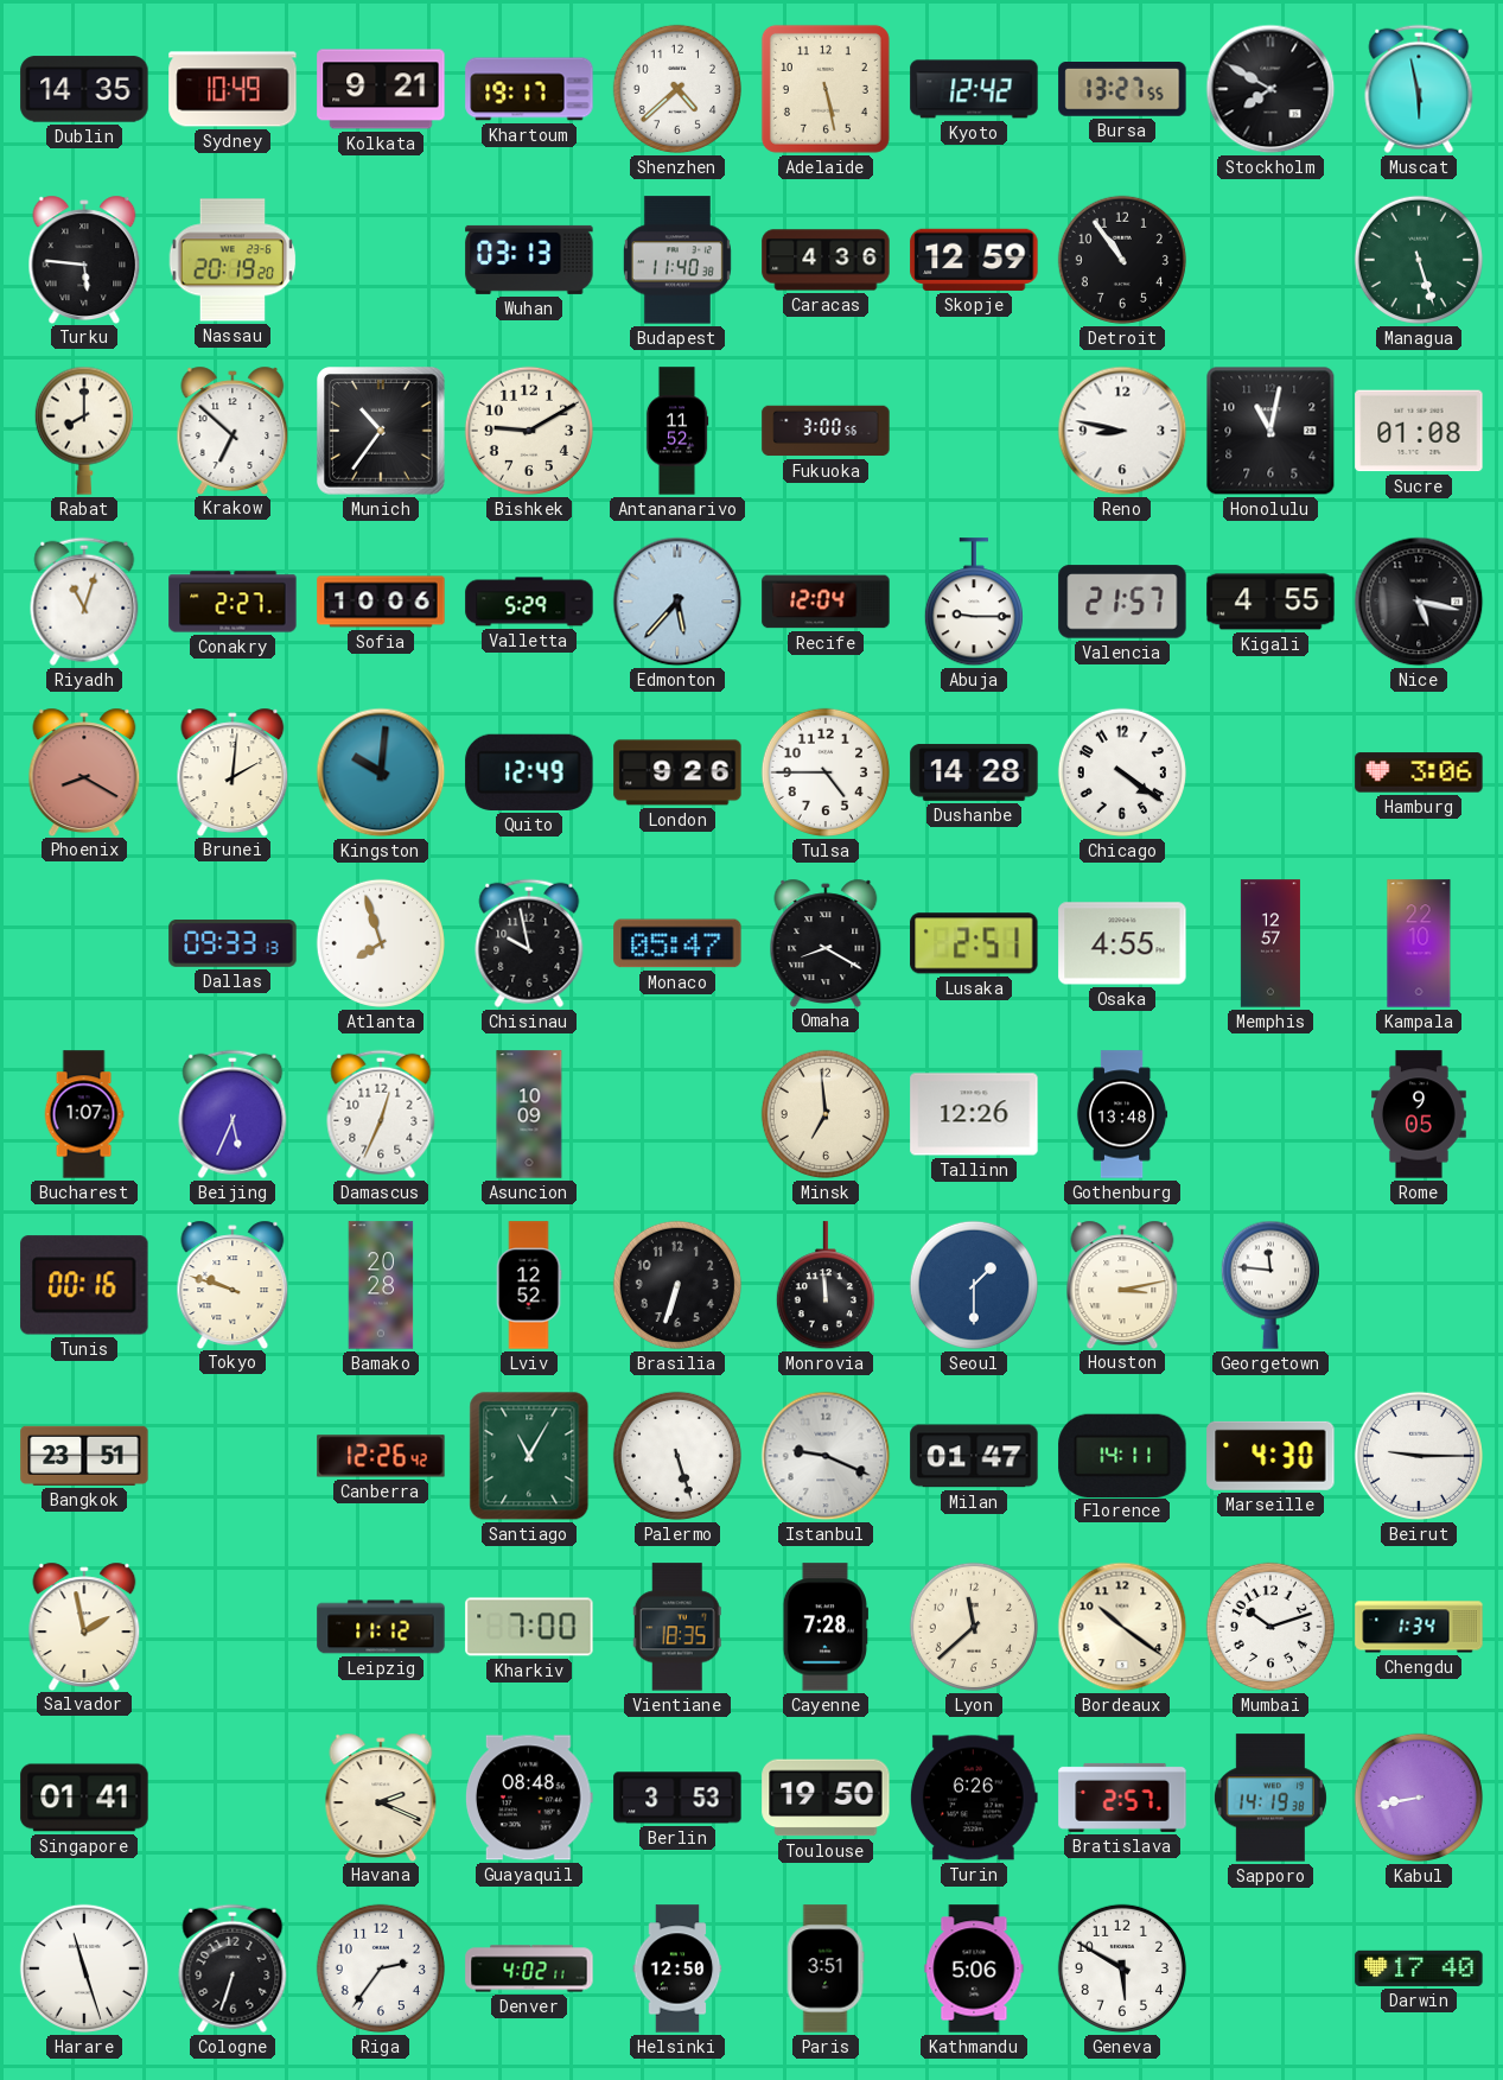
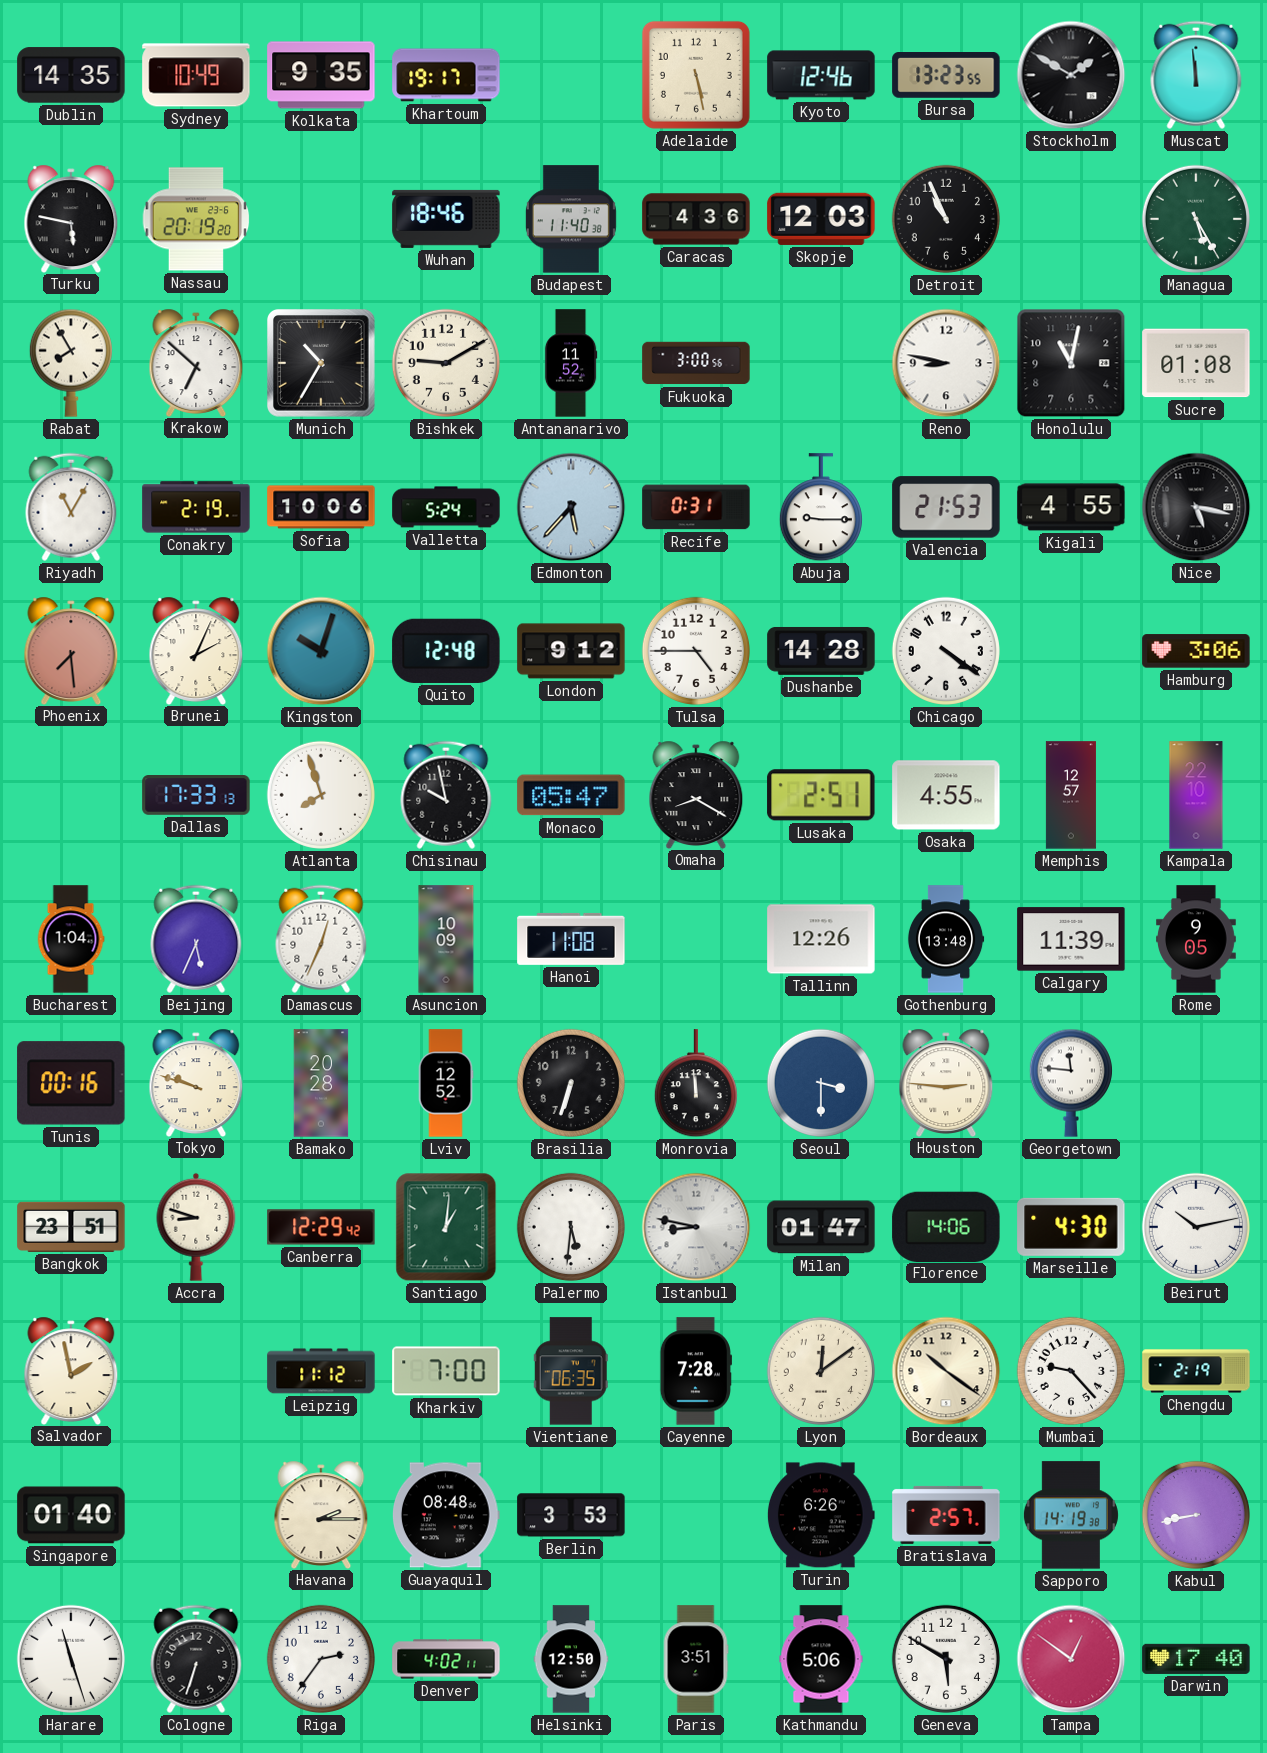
Kolkata: 9:21 -> 9:35 (321, 75)
Shenzhen: 4:38 -> none (677, 89)
Kyoto: 12:42 -> 12:46 (821, 75)
Bursa: 13:27 -> 13:23 (946, 76)
Stockholm: 7:50 -> 1:50 (1071, 75)
Muscat: 5:58 -> 11:59 (1196, 75)
Turku: 5:46 -> 5:47 (71, 218)
Wuhan: 03:13 -> 18:46 (446, 219)
Skopje: 12:59 -> 12:03 (821, 219)
Detroit: 10:54 -> 10:56 (946, 219)
Managua: 5:27 -> 5:25 (1196, 219)
Rabat: 8:00 -> 7:55 (71, 363)
Munich: 10:36 -> 10:35 (322, 364)
Riyadh: 11:03 -> 11:05 (71, 507)
Conakry: 2:27 -> 2:19 (196, 507)
Valletta: 5:29 -> 5:24 (446, 507)
Recife: 12:04 -> 0:31 (696, 507)
Valencia: 21:57 -> 21:53 (946, 507)
Phoenix: 8:20 -> 7:29 (71, 650)
Brunei: 2:01 -> 2:04 (196, 650)
Kingston: 10:01 -> 10:03 (321, 651)
Quito: 12:49 -> 12:48 (446, 651)
London: 9:26 -> 9:12 (571, 651)
Dallas: 09:33 -> 17:33 (196, 796)
Bucharest: 1:07 -> 1:04 (71, 939)
Hanoi: none -> 11:08 (571, 939)
Minsk: 6:59 -> none (826, 1114)
Calgary: none -> 11:39 (1071, 939)
Seoul: 1:30 -> 3:30 (821, 1083)
Houston: 3:13 -> 2:46 (946, 1082)
Accra: none -> 8:48 (196, 1227)
Canberra: 12:26 -> 12:29 (321, 1227)
Santiago: 11:05 -> 1:01 (446, 1227)
Palermo: 5:27 -> 5:31 (571, 1227)
Istanbul: 9:19 -> 8:47 (696, 1227)
Florence: 14:11 -> 14:06 (946, 1226)
Beirut: 9:15 -> 10:13 (1196, 1227)
Vientiane: 18:35 -> 06:35 (571, 1371)
Lyon: 11:38 -> 12:09 (821, 1371)
Mumbai: 10:12 -> 9:23 (1071, 1371)
Chengdu: 1:34 -> 2:19 (1196, 1371)
Singapore: 01:41 -> 01:40 (71, 1515)
Havana: 2:19 -> 2:15 (321, 1514)
Toulouse: 19:50 -> none (826, 1798)
Tampa: none -> 12:51 (1071, 1659)
